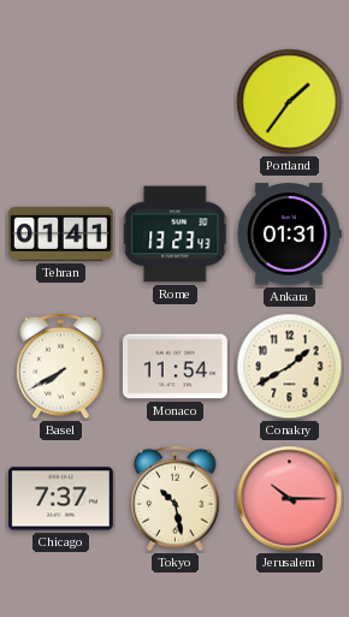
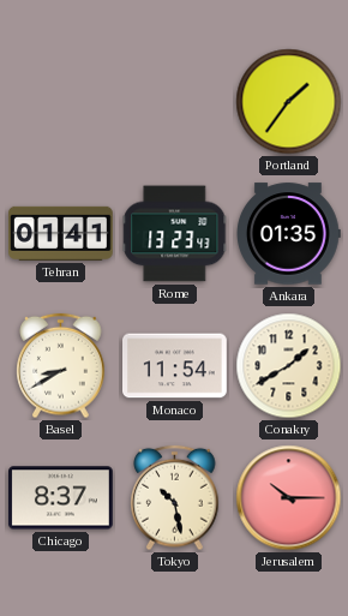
Ankara: 01:31 -> 01:35 (289, 234)
Basel: 7:40 -> 8:40 (61, 366)
Chicago: 7:37 -> 8:37 (61, 498)
